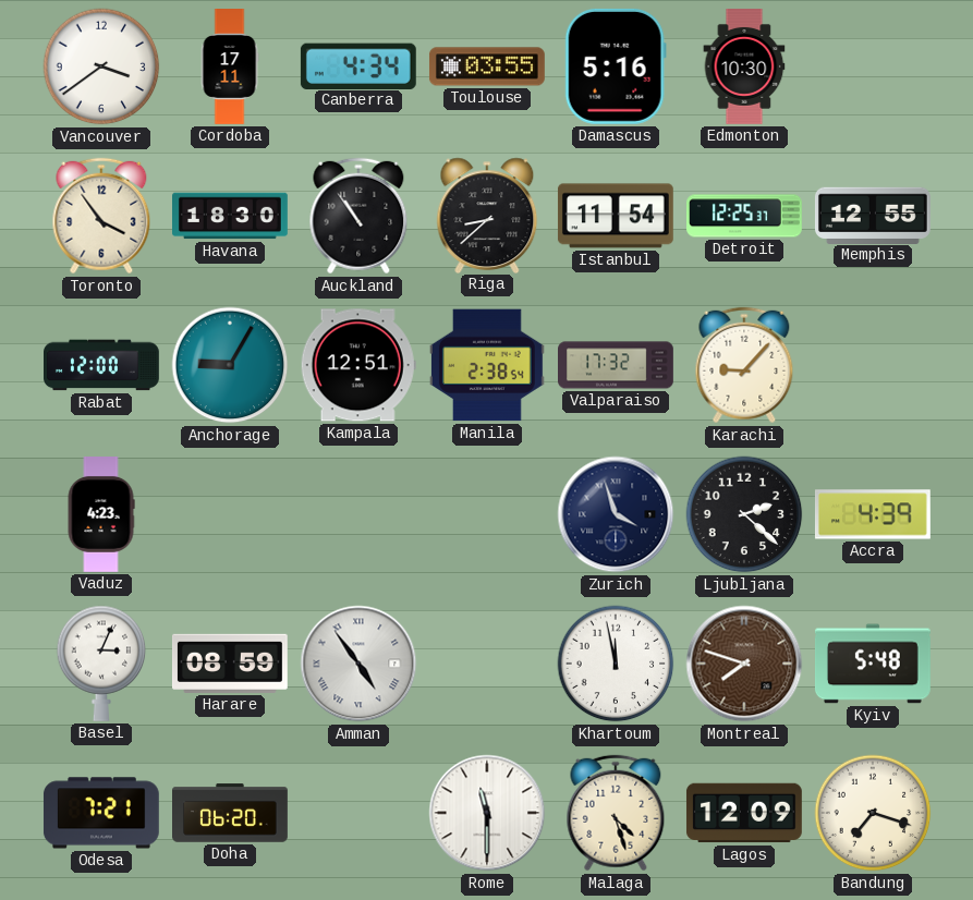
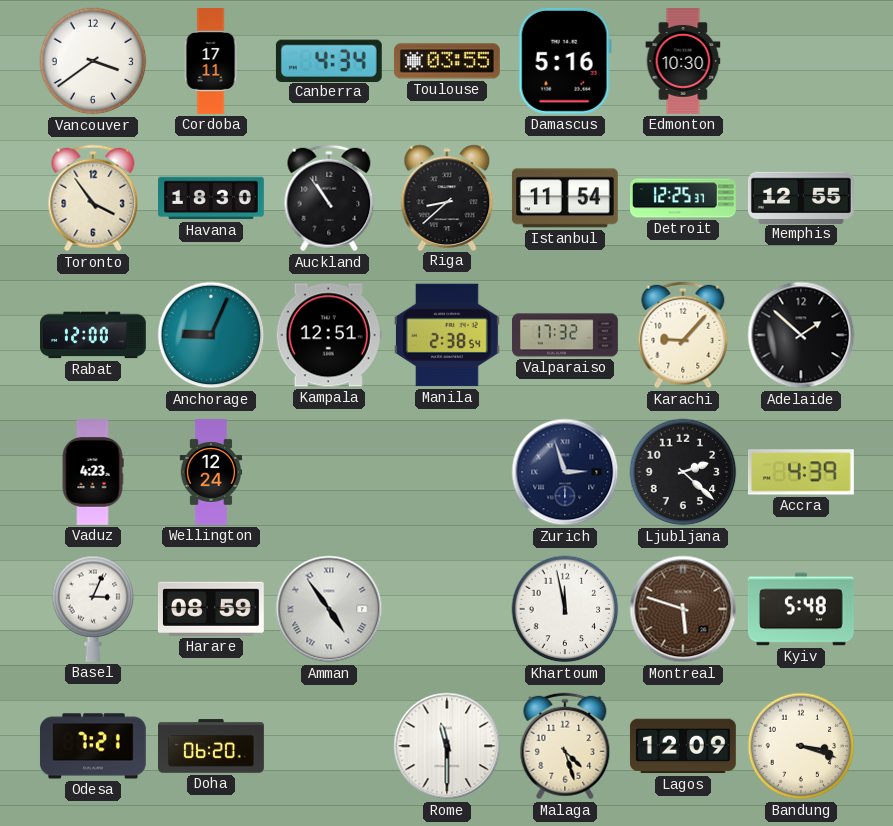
Anchorage: 9:05 -> 9:04 (211, 335)
Adelaide: none -> 1:52 (801, 335)
Wellington: none -> 12:24 (211, 473)
Zurich: 3:57 -> 2:57 (565, 472)
Montreal: 7:48 -> 5:48 (683, 609)
Bandung: 7:18 -> 3:18 (801, 746)
